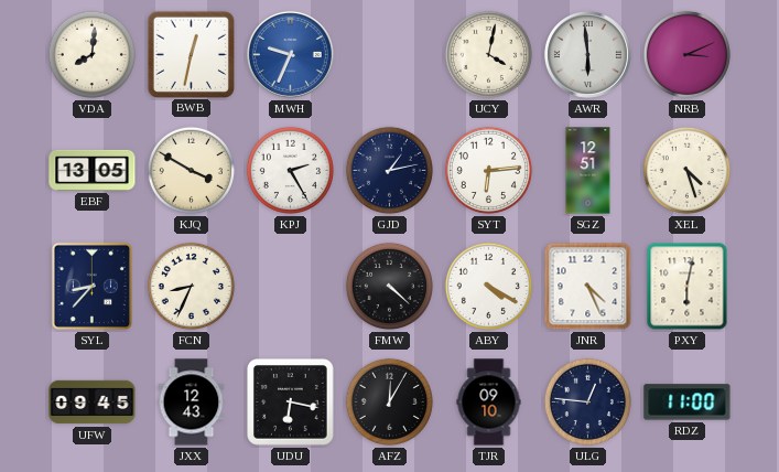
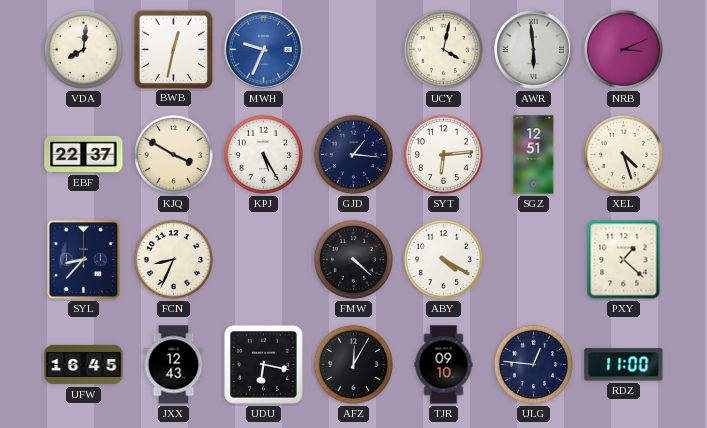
EBF: 13:05 -> 22:37 (84, 154)
KPJ: 2:25 -> 5:25 (263, 154)
GJD: 1:13 -> 1:16 (353, 154)
JNR: 4:26 -> none (588, 287)
PXY: 6:02 -> 1:22 (624, 260)
UFW: 09:45 -> 16:45 (84, 365)
